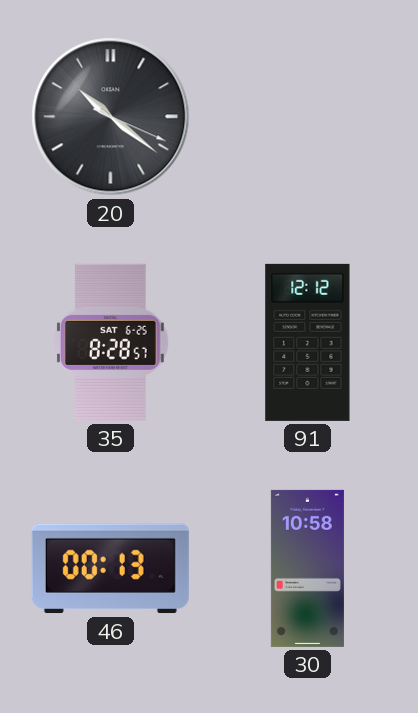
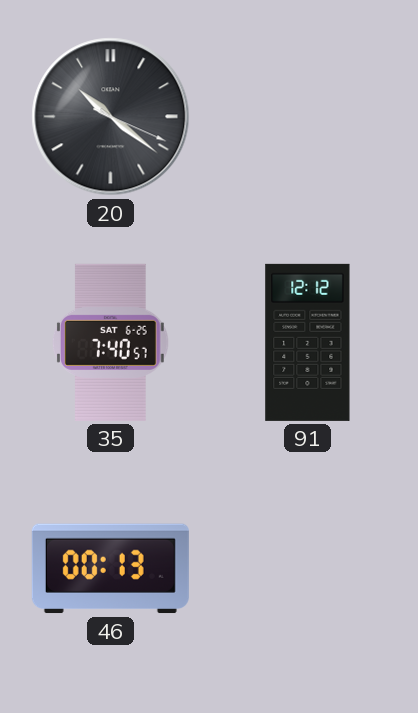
35: 8:28 -> 7:40 (110, 342)
30: 10:58 -> none (307, 568)
